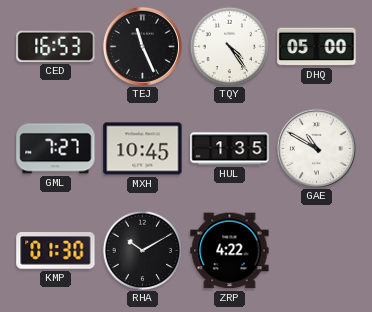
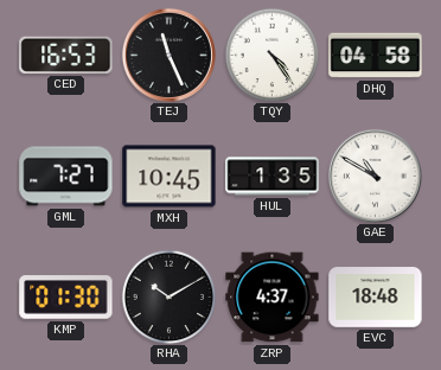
DHQ: 05:00 -> 04:58 (376, 56)
ZRP: 4:22 -> 4:37 (273, 298)
EVC: none -> 18:48 (376, 298)
